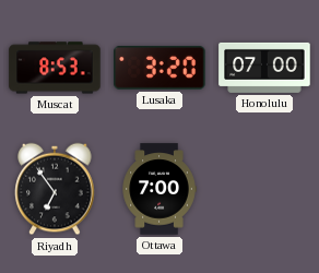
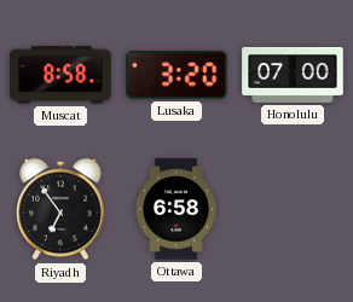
Muscat: 8:53 -> 8:58 (60, 75)
Ottawa: 7:00 -> 6:58 (176, 209)
